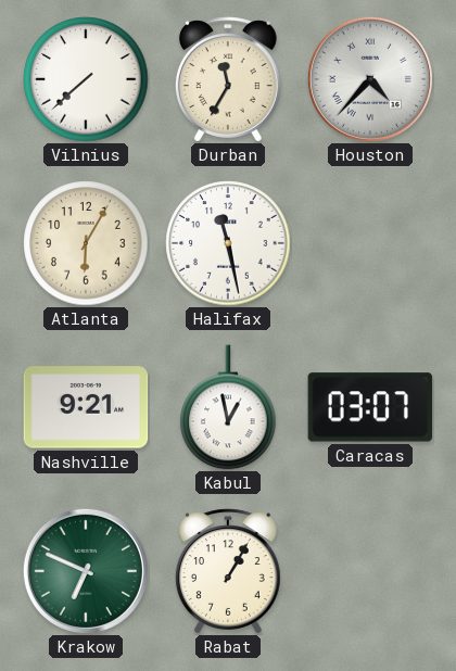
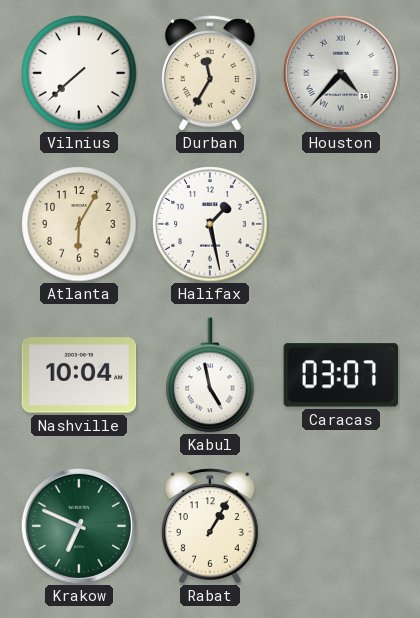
Halifax: 11:28 -> 1:28 (210, 224)
Nashville: 9:21 -> 10:04 (79, 375)
Kabul: 12:58 -> 4:58 (210, 375)
